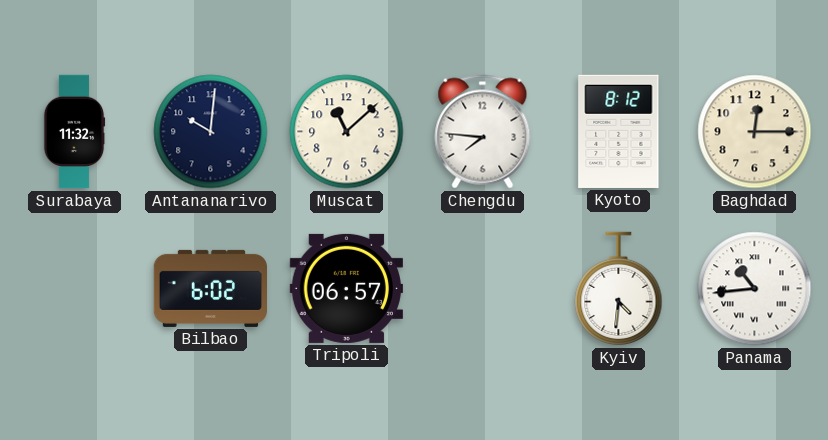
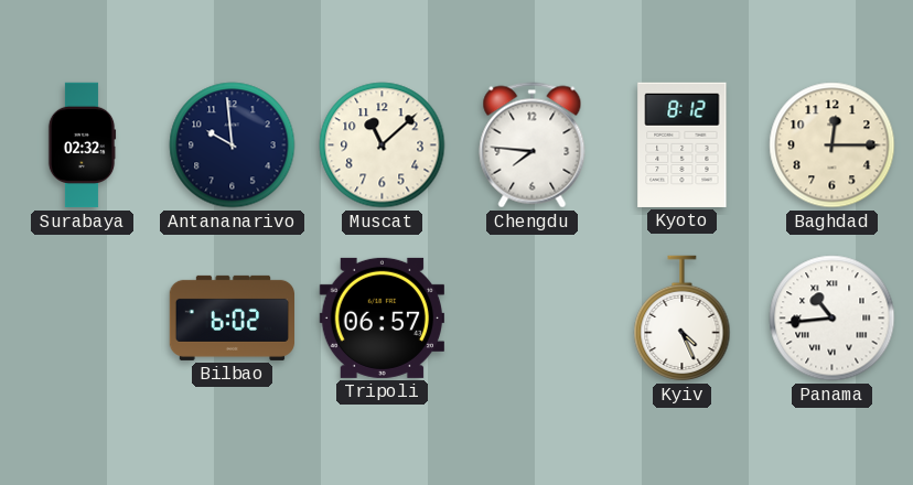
Surabaya: 11:32 -> 02:32 (82, 145)
Antananarivo: 10:01 -> 9:59 (233, 145)
Kyiv: 4:31 -> 4:26 (683, 319)
